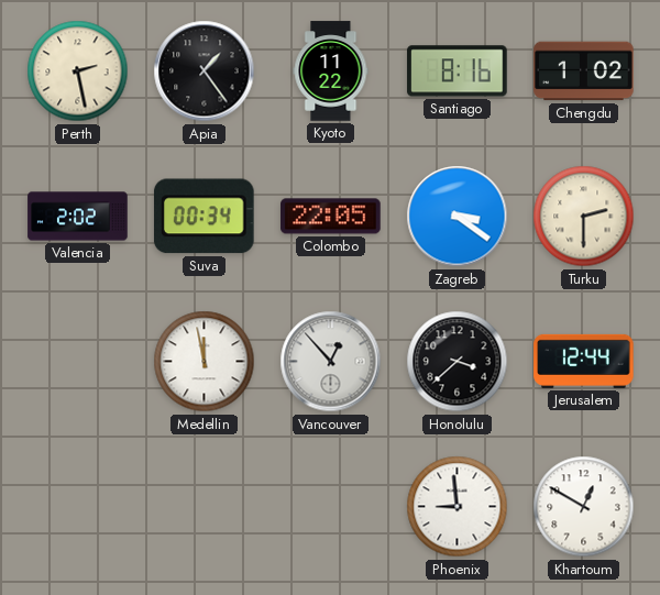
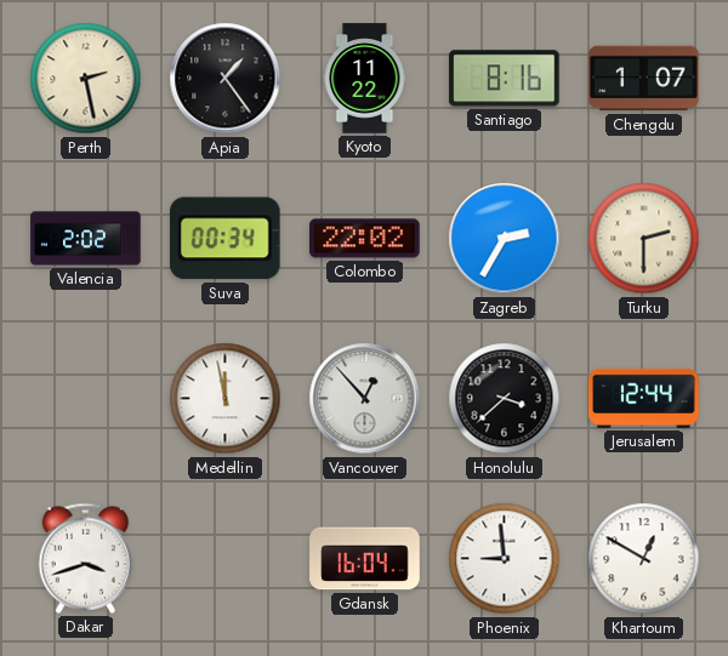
Chengdu: 1:02 -> 1:07 (644, 79)
Colombo: 22:05 -> 22:02 (365, 239)
Zagreb: 3:21 -> 2:35 (505, 239)
Dakar: none -> 3:42 (86, 558)
Gdansk: none -> 16:04 (365, 559)
